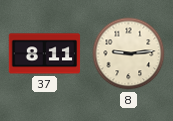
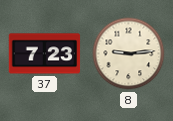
37: 8:11 -> 7:23 (45, 54)
